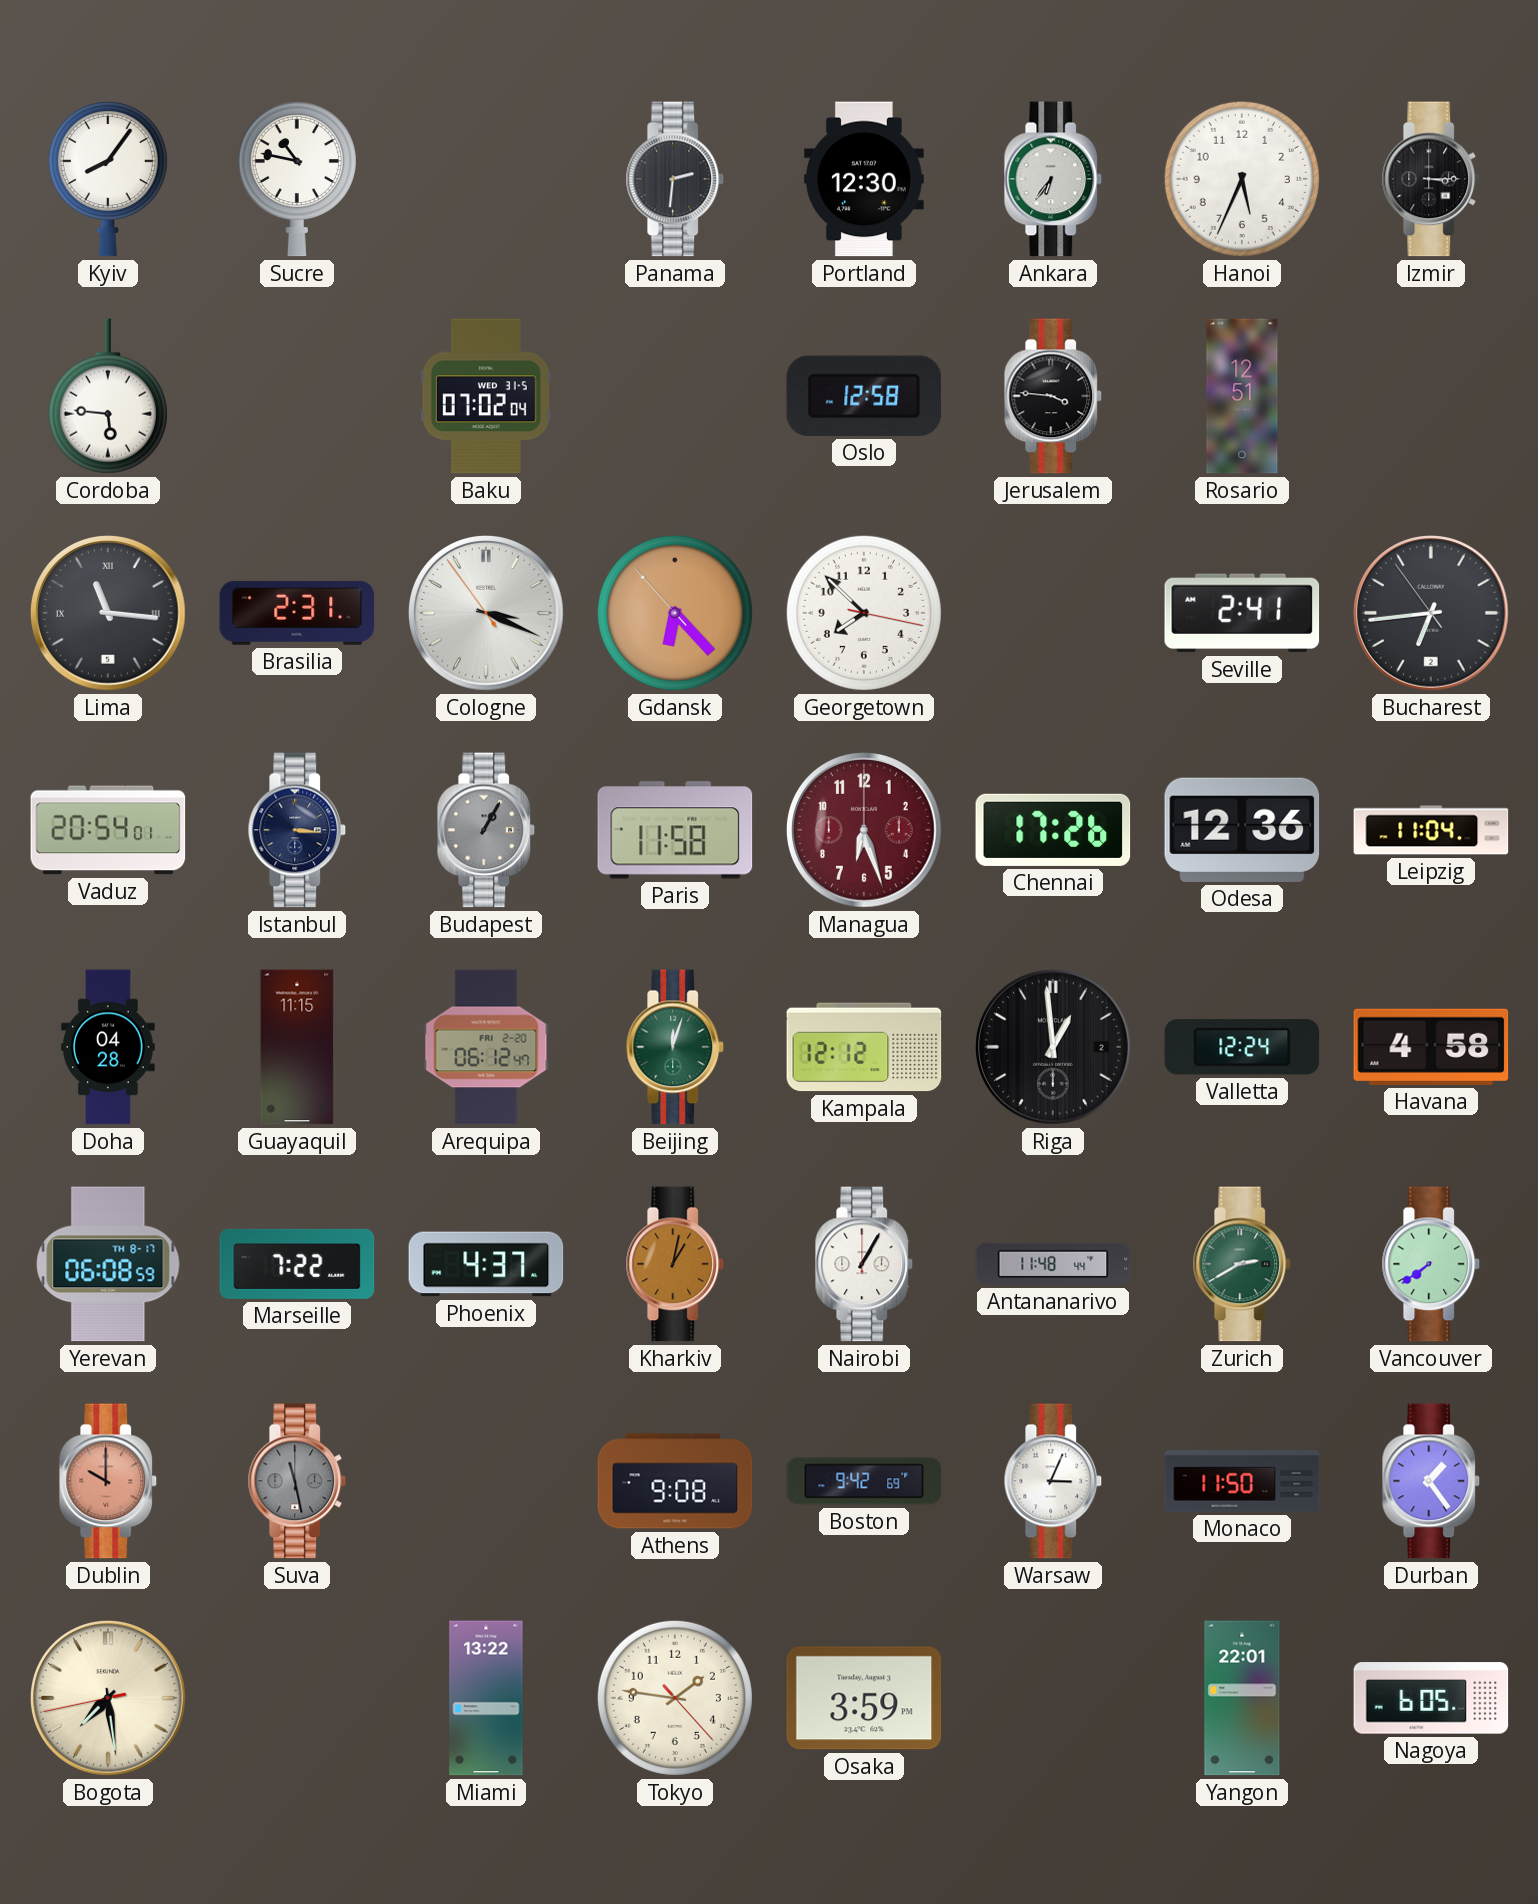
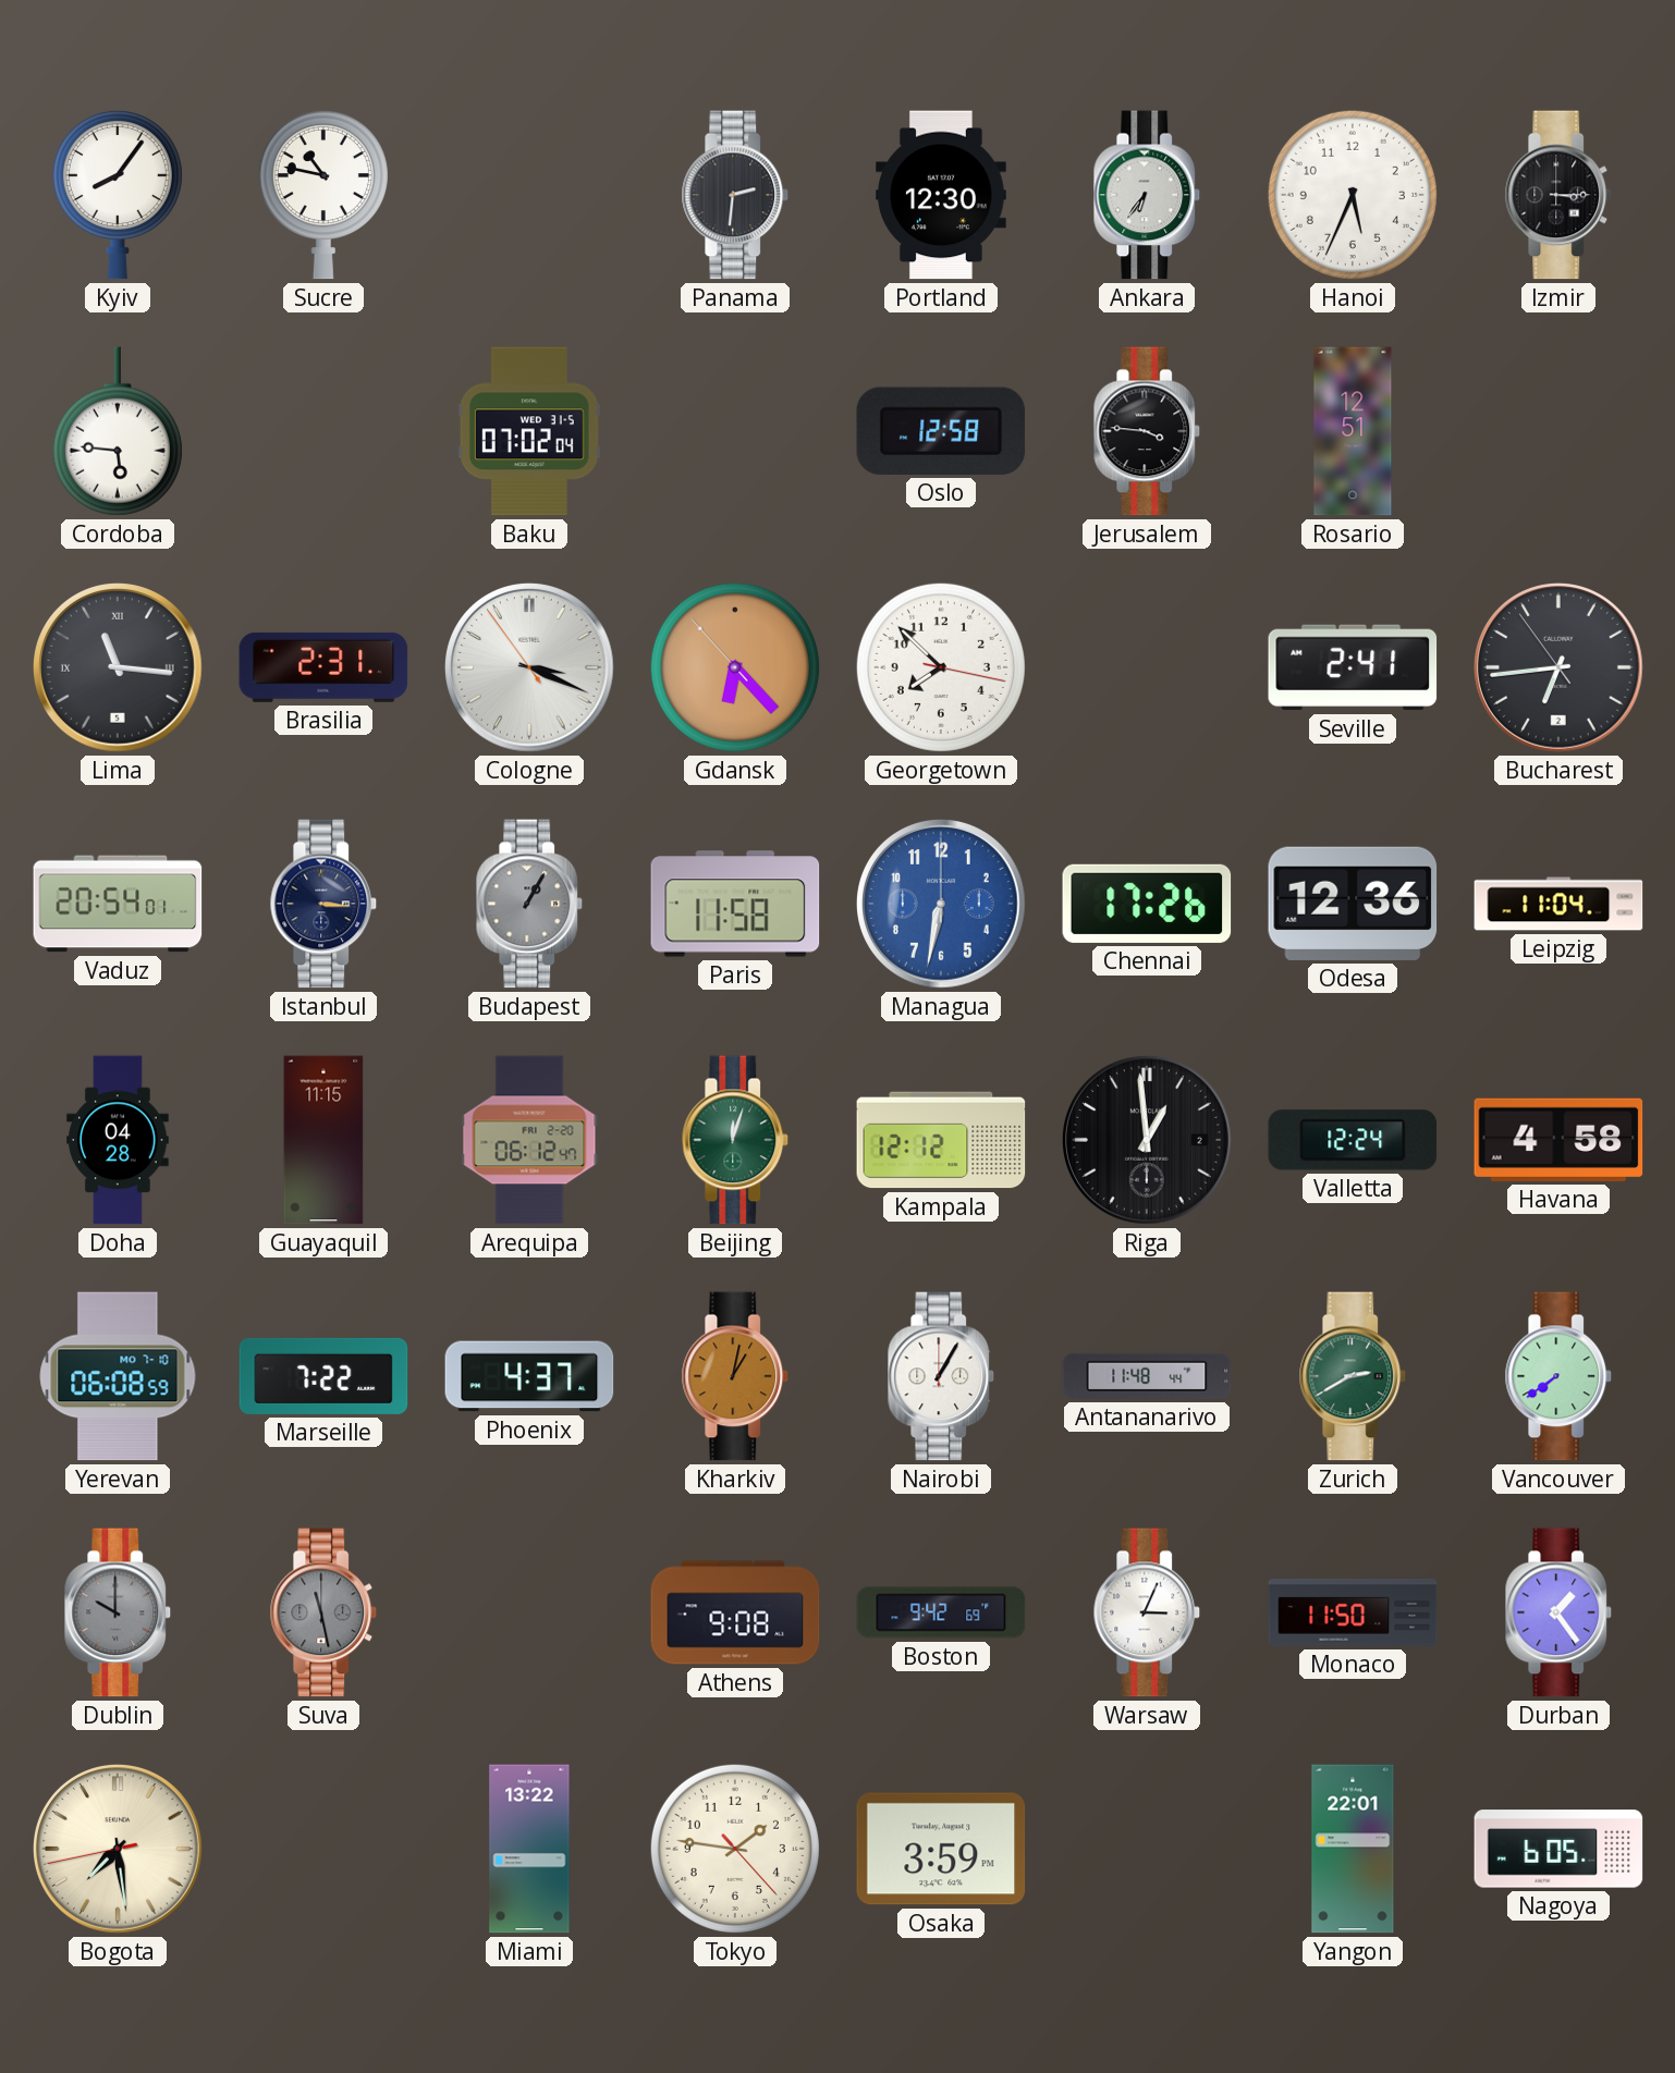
Managua: 6:27 -> 6:32 (942, 905)
Managua dial: burgundy -> blue (942, 905)
Yerevan date: TH 8-17 -> MO 7-10 (118, 1376)
Dublin dial: salmon -> grey (118, 1612)
